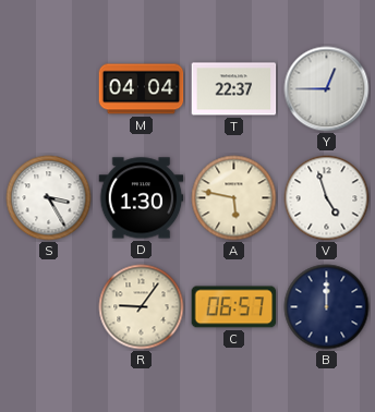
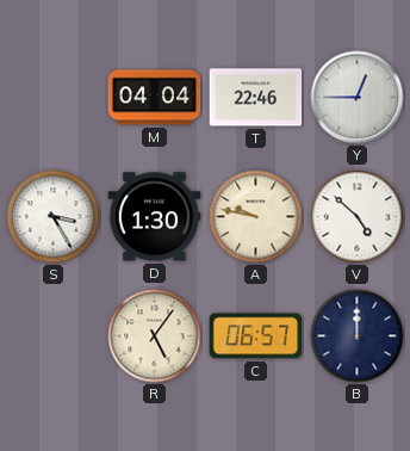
T: 22:37 -> 22:46 (256, 98)
A: 5:47 -> 9:47 (256, 217)
V: 4:57 -> 4:52 (358, 217)
R: 9:06 -> 5:06 (155, 336)
